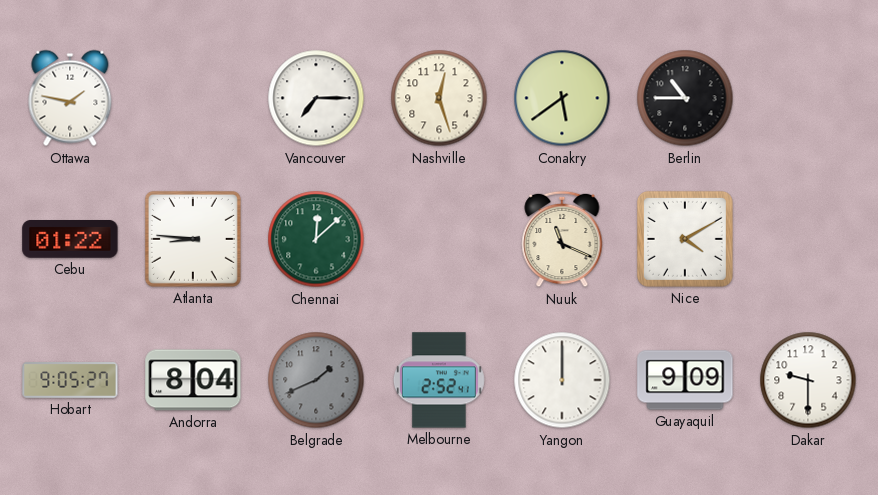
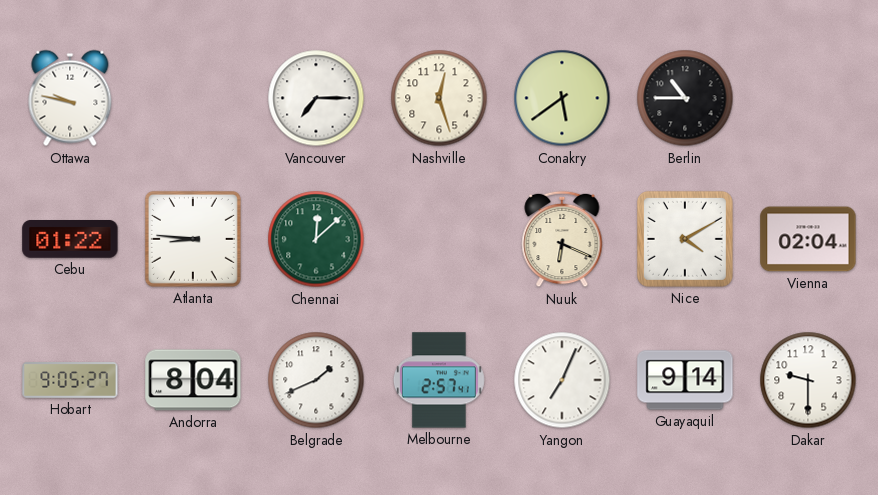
Ottawa: 1:47 -> 9:47 (70, 98)
Nuuk: 11:19 -> 6:19 (562, 239)
Vienna: none -> 02:04 (808, 239)
Belgrade dial: grey -> white (316, 380)
Melbourne: 2:52 -> 2:57 (439, 380)
Yangon: 12:00 -> 7:04 (562, 380)
Guayaquil: 9:09 -> 9:14 (685, 380)
